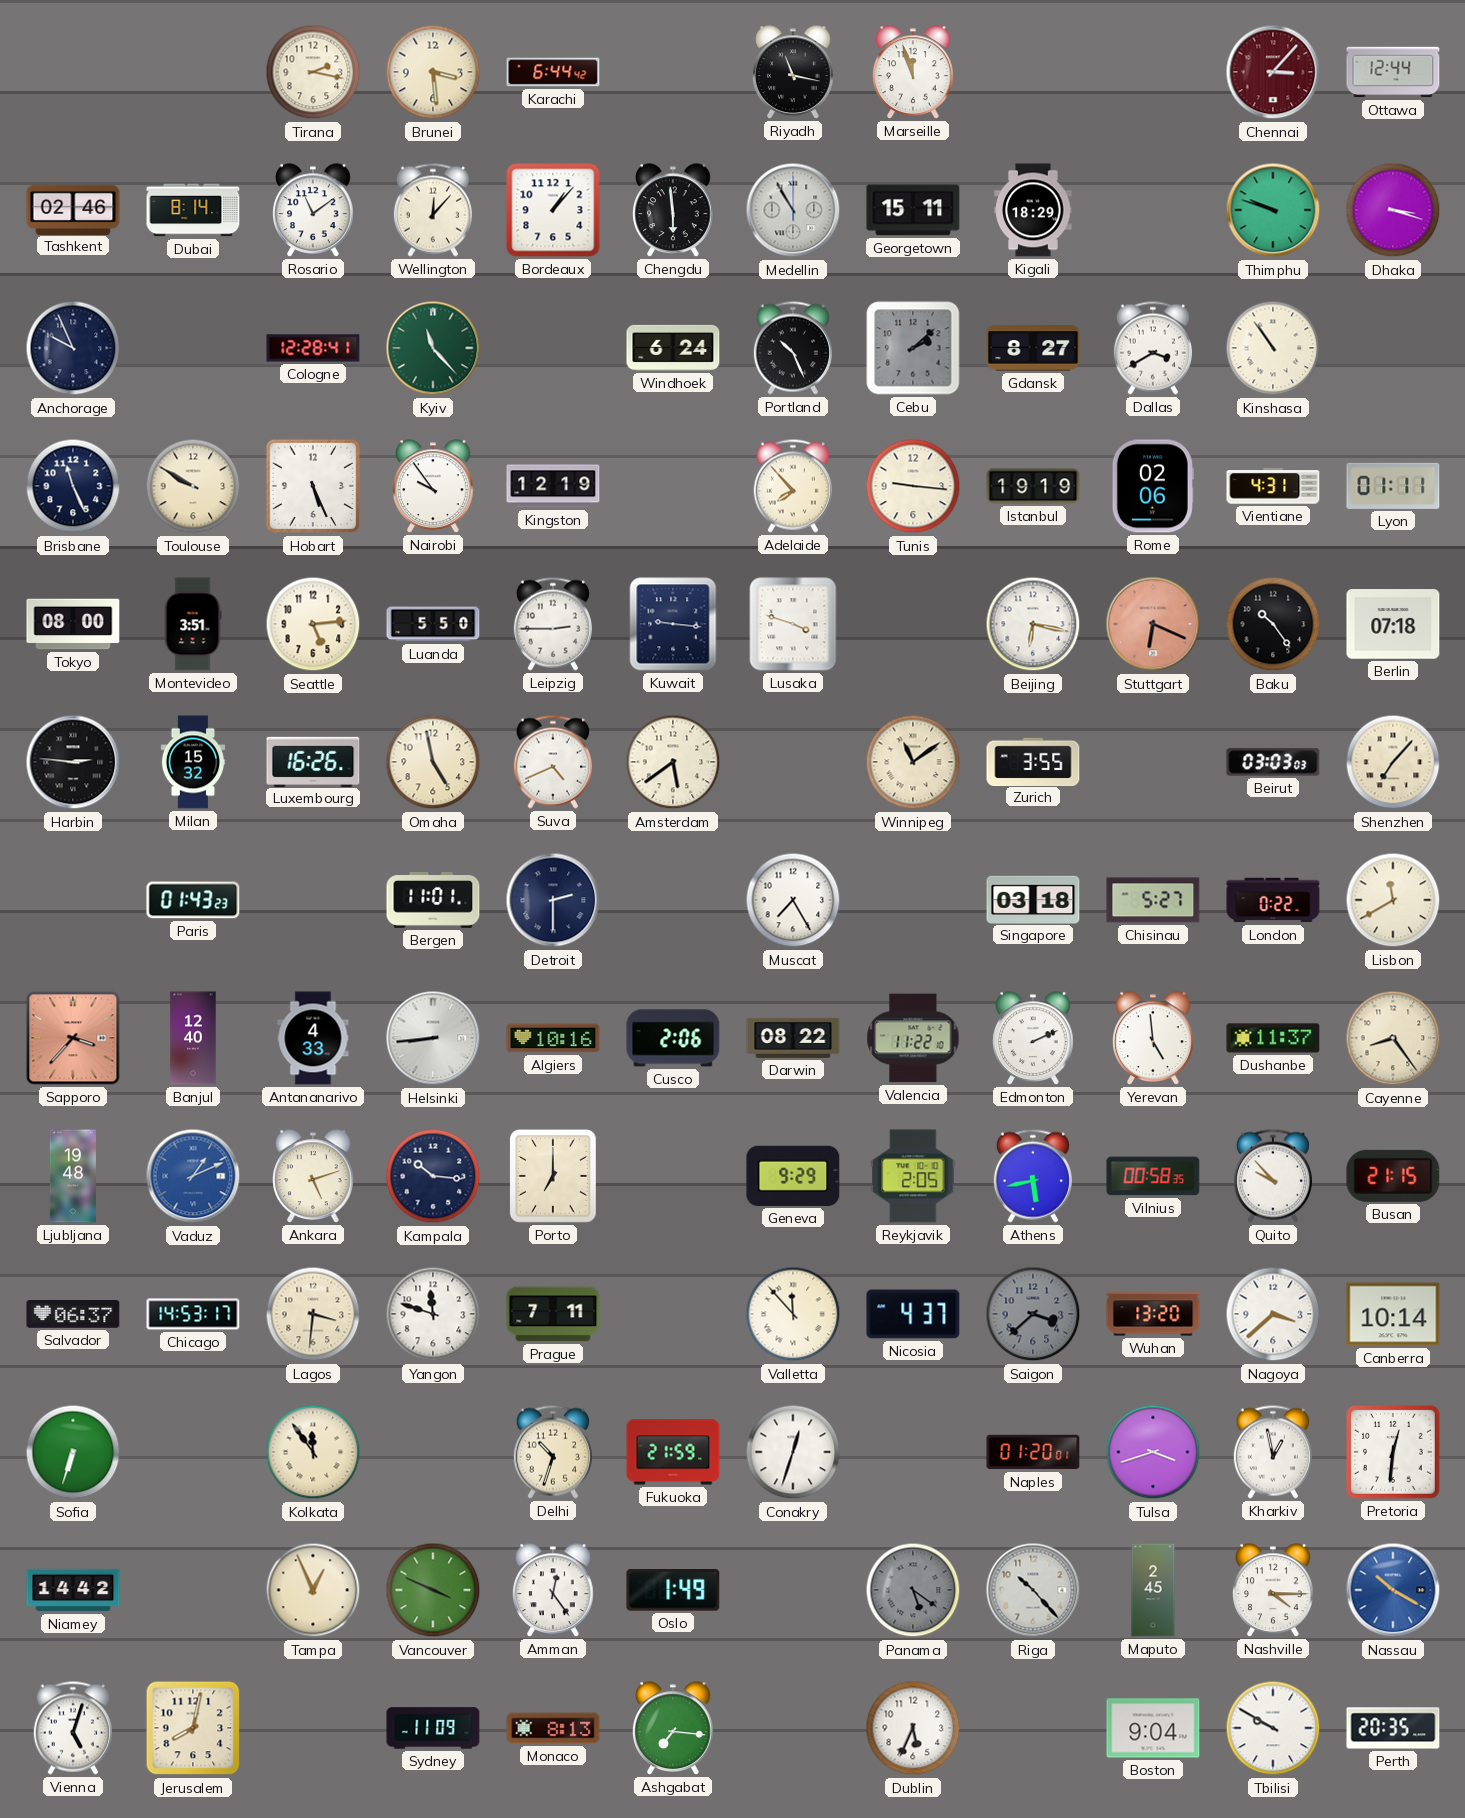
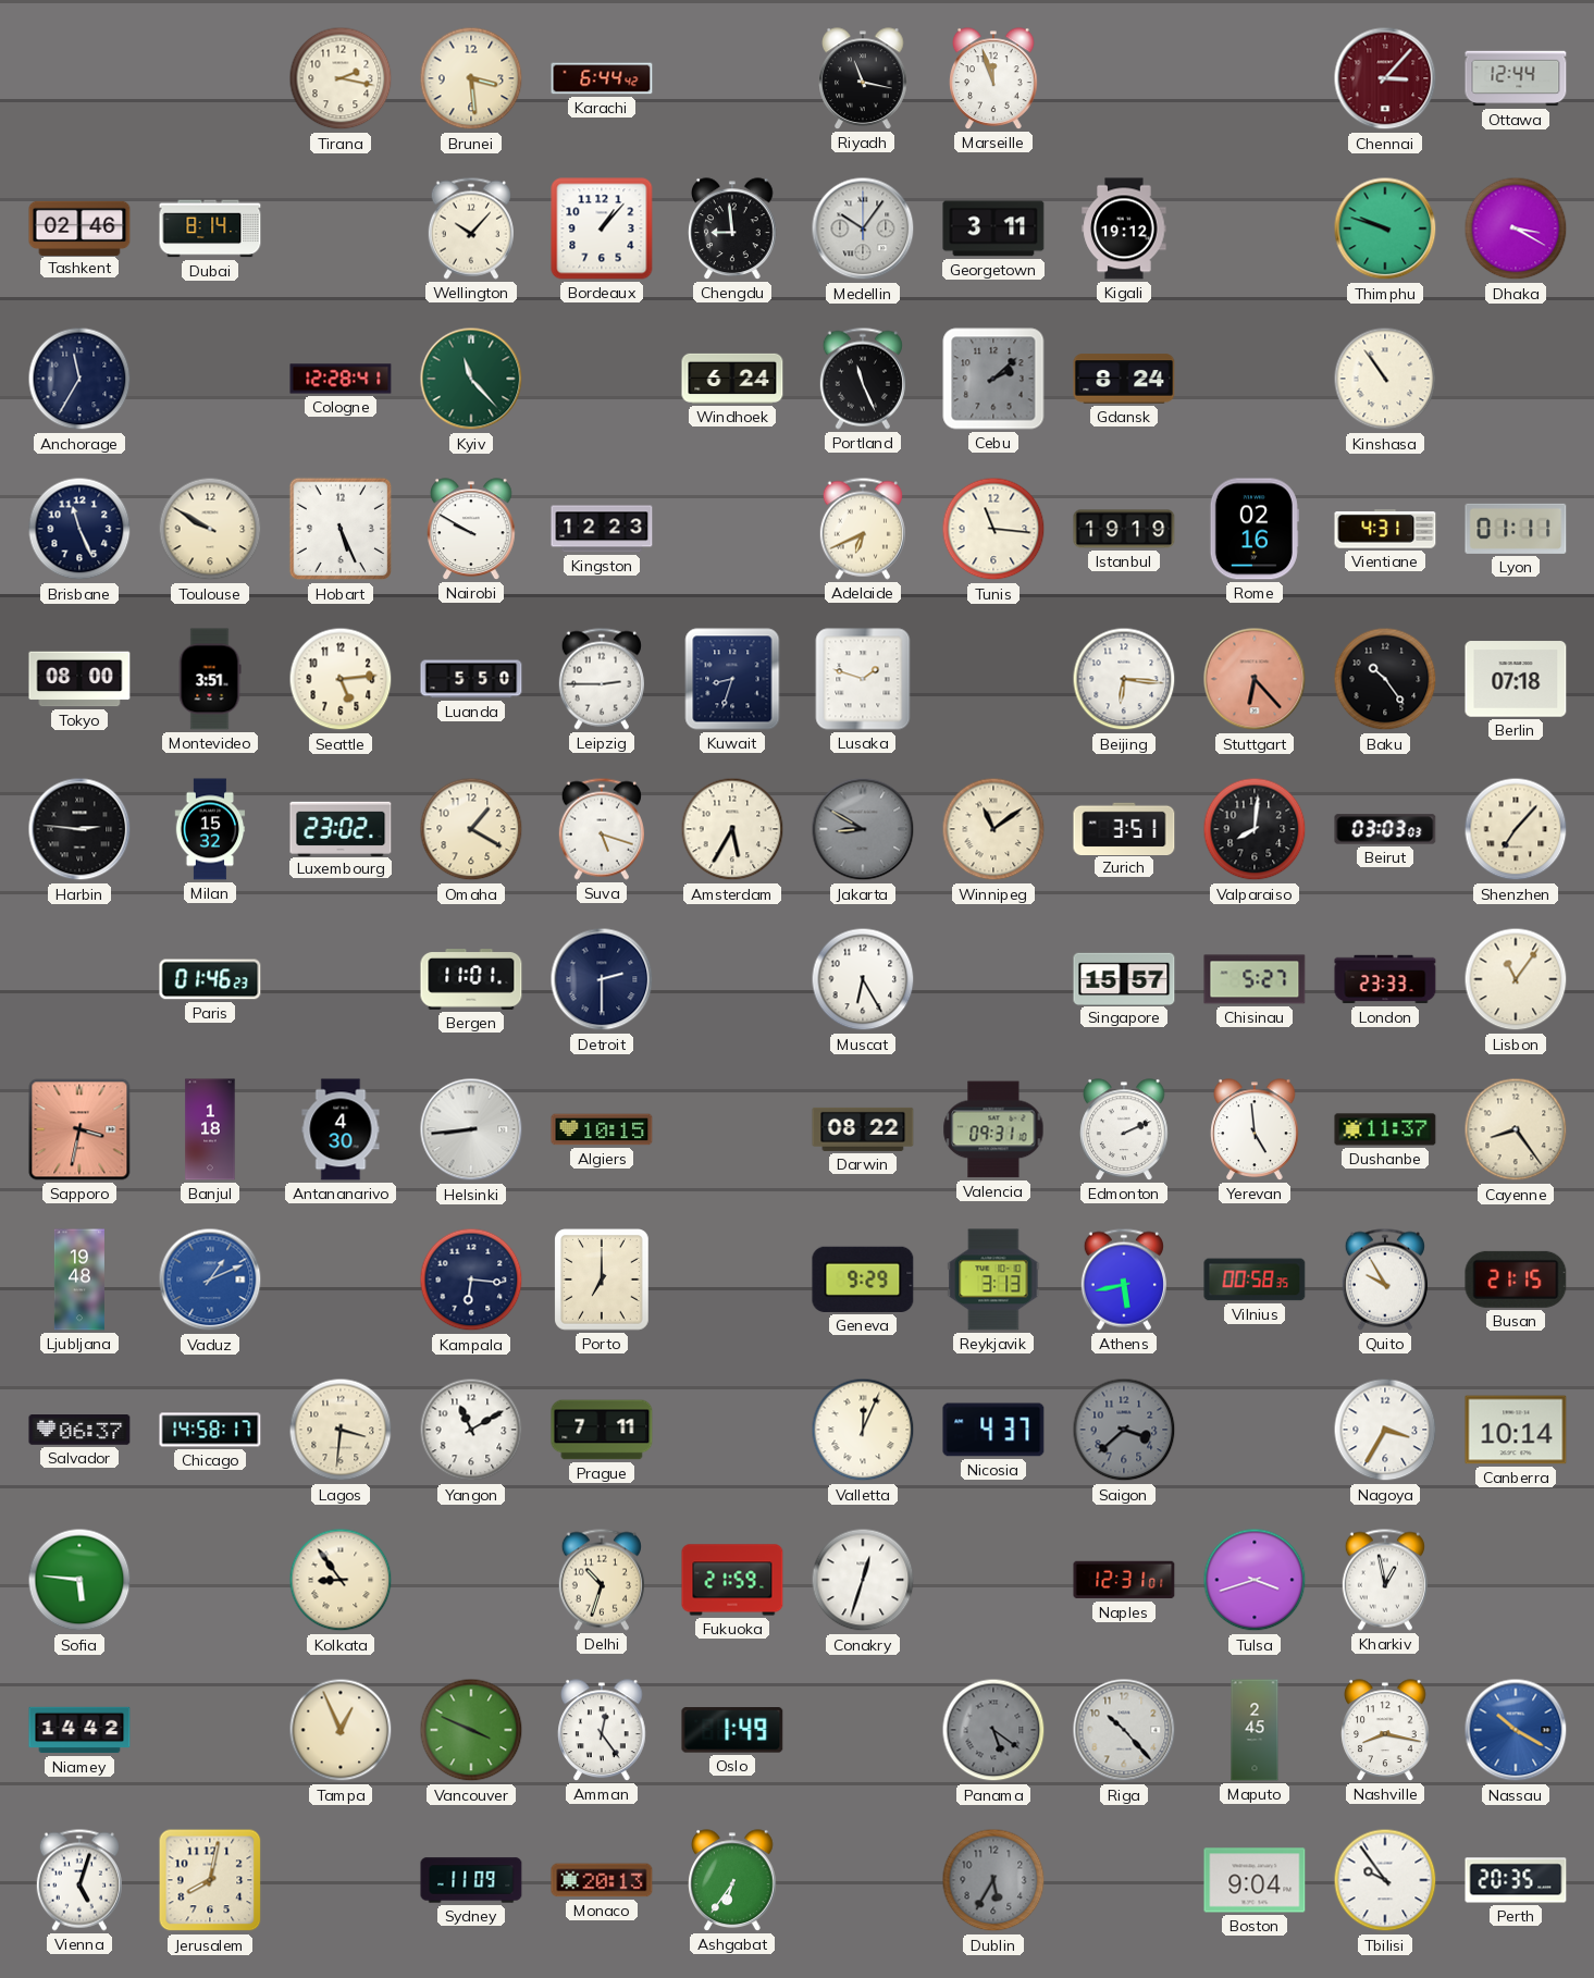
Rosario: 11:09 -> none (313, 210)
Wellington: 12:07 -> 10:07 (471, 228)
Chengdu: 5:59 -> 8:59 (732, 228)
Medellin: 10:55 -> 10:06 (863, 228)
Georgetown: 15:11 -> 3:11 (993, 228)
Kigali: 18:29 -> 19:12 (1124, 228)
Dhaka: 3:18 -> 3:20 (1516, 228)
Anchorage: 9:56 -> 11:35 (79, 379)
Portland: 10:26 -> 11:26 (863, 379)
Gdansk: 8:27 -> 8:24 (1124, 379)
Dallas: 3:40 -> none (1153, 348)
Nairobi: 9:54 -> 9:50 (471, 529)
Kingston: 12:19 -> 12:23 (602, 529)
Adelaide: 7:53 -> 6:41 (863, 529)
Tunis: 9:16 -> 11:16 (993, 529)
Rome: 02:06 -> 02:16 (1255, 529)
Kuwait: 9:16 -> 8:33 (732, 679)
Lusaka: 3:48 -> 1:48 (863, 679)
Beijing: 6:17 -> 6:16 (1124, 679)
Stuttgart: 6:19 -> 6:23 (1255, 679)
Luxembourg: 16:26 -> 23:02 (341, 828)
Omaha: 4:58 -> 1:20 (471, 829)
Suva: 4:41 -> 5:18 (602, 829)
Amsterdam: 5:39 -> 5:35 (732, 829)
Jakarta: none -> 8:50 (863, 829)
Zurich: 3:55 -> 3:51 (1124, 828)
Valparaiso: none -> 8:01 (1255, 829)
Paris: 01:43 -> 01:46 (210, 979)
Muscat: 7:25 -> 6:25 (863, 979)
Singapore: 03:18 -> 15:57 (1124, 978)
London: 0:22 -> 23:33 (1385, 979)
Lisbon: 11:40 -> 11:06 (1516, 979)
Sapporo: 3:37 -> 3:32 (79, 1129)
Banjul: 12:40 -> 1:18 (210, 1129)
Antananarivo: 4:33 -> 4:30 (341, 1129)
Algiers: 10:16 -> 10:15 (602, 1129)
Cusco: 2:06 -> none (673, 1038)
Valencia: 11:22 -> 09:31 (993, 1129)
Ankara: 5:12 -> none (313, 1176)
Kampala: 10:16 -> 6:16 (471, 1279)
Reykjavik: 2:05 -> 3:13 (993, 1279)
Quito: 9:53 -> 9:55 (1385, 1279)
Chicago: 14:53 -> 14:58 (210, 1430)
Yangon: 11:48 -> 11:10 (471, 1430)
Valletta: 11:53 -> 12:04 (863, 1430)
Wuhan: 13:20 -> none (1153, 1314)
Nagoya: 3:38 -> 3:35 (1385, 1430)
Sofia: 6:33 -> 5:46 (79, 1580)
Kolkata: 11:54 -> 8:54 (341, 1580)
Naples: 01:20 -> 12:31 (1124, 1580)
Pretoria: 12:31 -> none (1393, 1452)
Nashville: 4:15 -> 8:17 (1385, 1730)
Monaco: 8:13 -> 20:13 (602, 1880)
Ashgabat: 7:16 -> 6:36 (732, 1880)
Dublin: 5:34 -> 5:35 (993, 1880)
Dublin dial: white -> grey (993, 1880)
Tbilisi: 9:50 -> 9:54 (1385, 1880)
